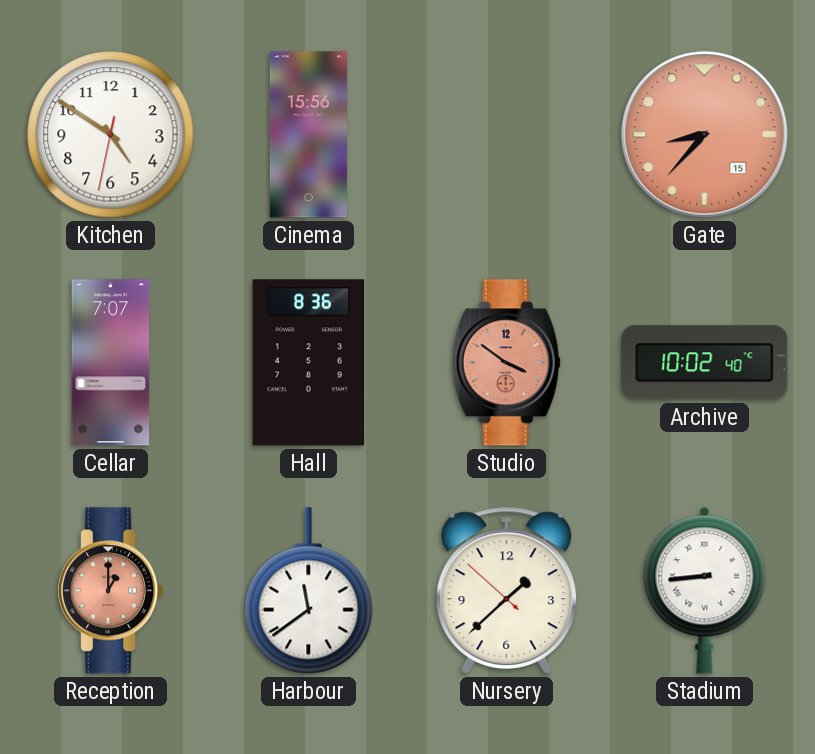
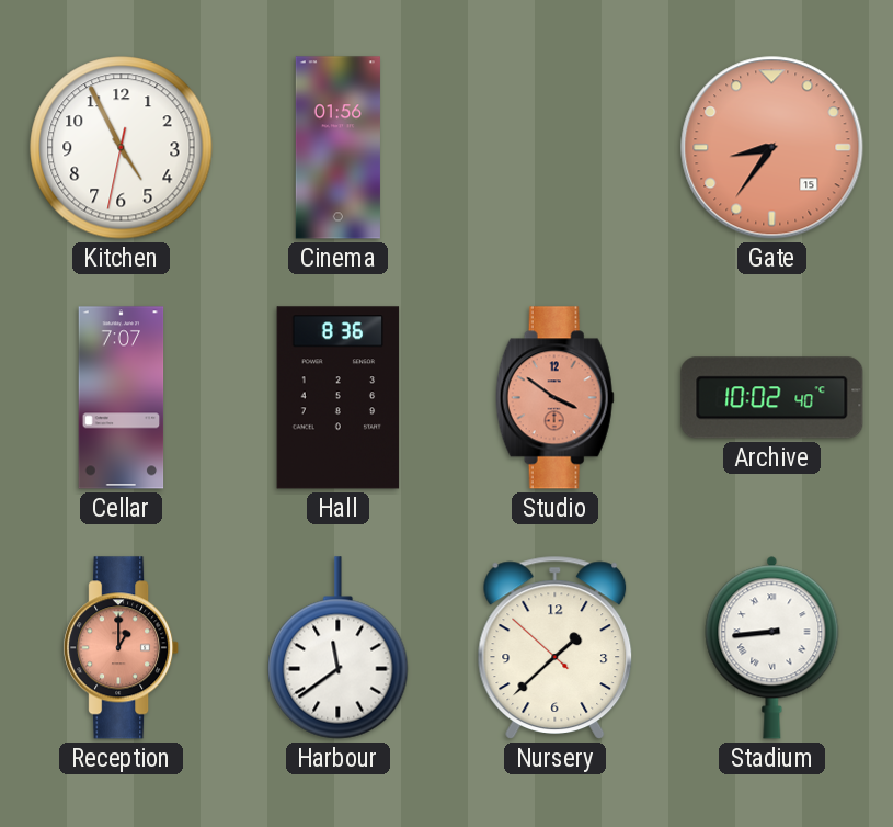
Kitchen: 4:50 -> 4:55 (122, 148)
Cinema: 15:56 -> 01:56 (337, 148)
Gate: 8:37 -> 8:36 (772, 148)
